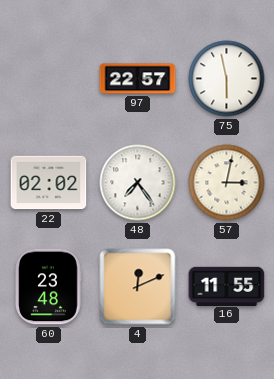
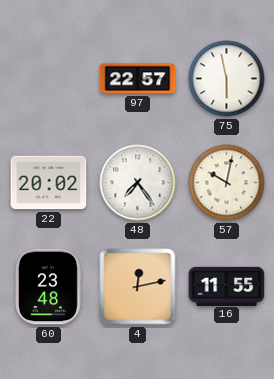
22: 02:02 -> 20:02 (49, 183)
57: 3:02 -> 10:02 (227, 183)
4: 12:11 -> 12:13 (138, 287)
